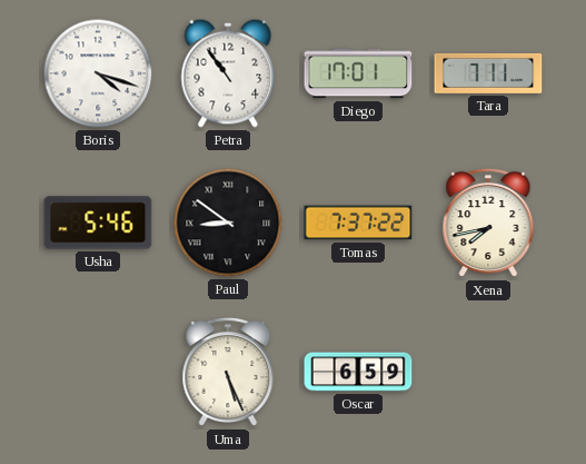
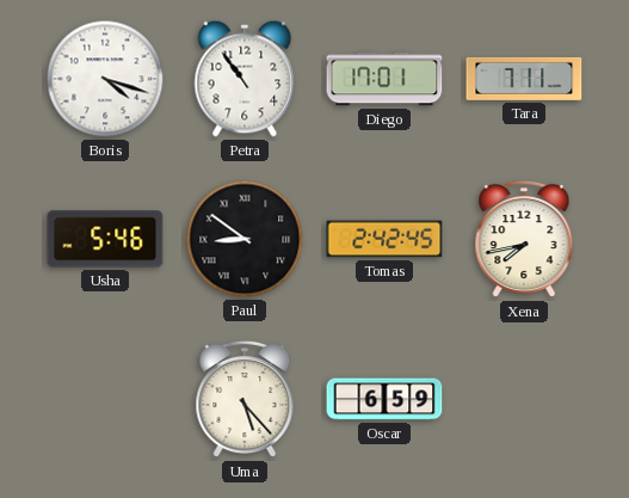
Tomas: 7:37 -> 2:42 (384, 239)
Uma: 5:26 -> 5:23 (245, 399)
